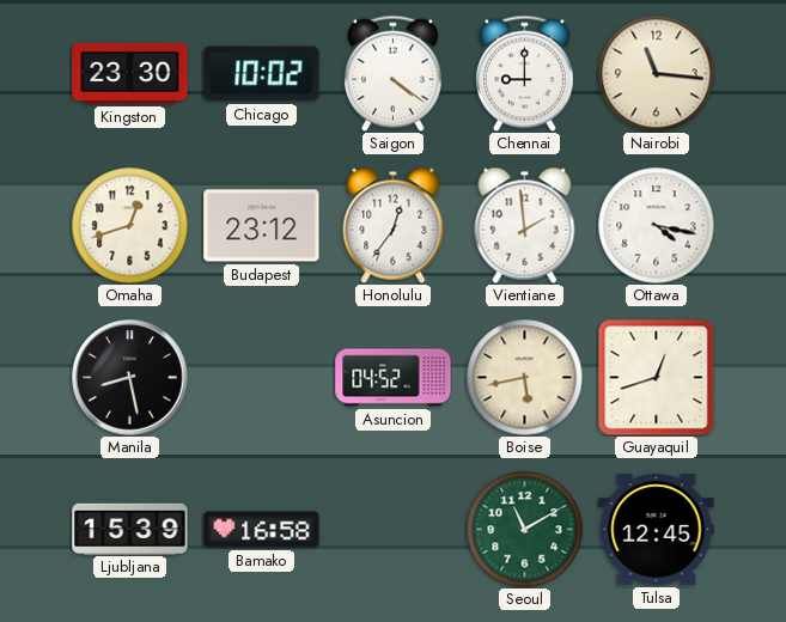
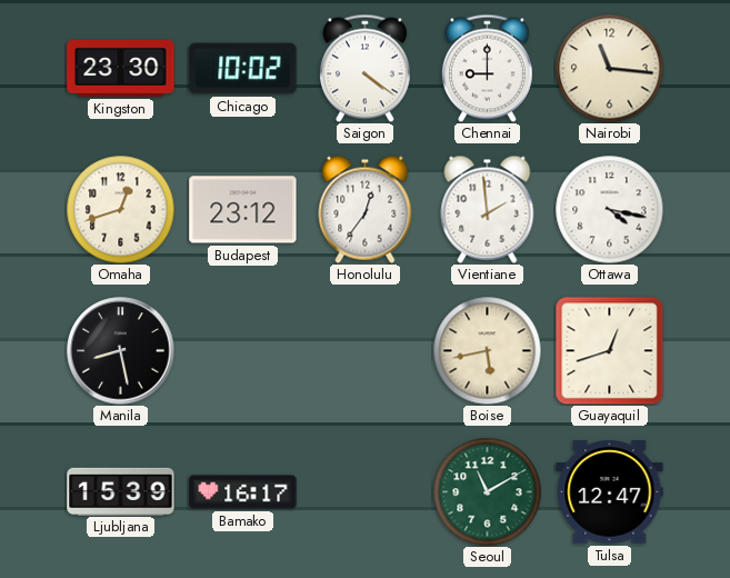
Asuncion: 04:52 -> none (394, 378)
Bamako: 16:58 -> 16:17 (243, 492)
Tulsa: 12:45 -> 12:47 (610, 492)
